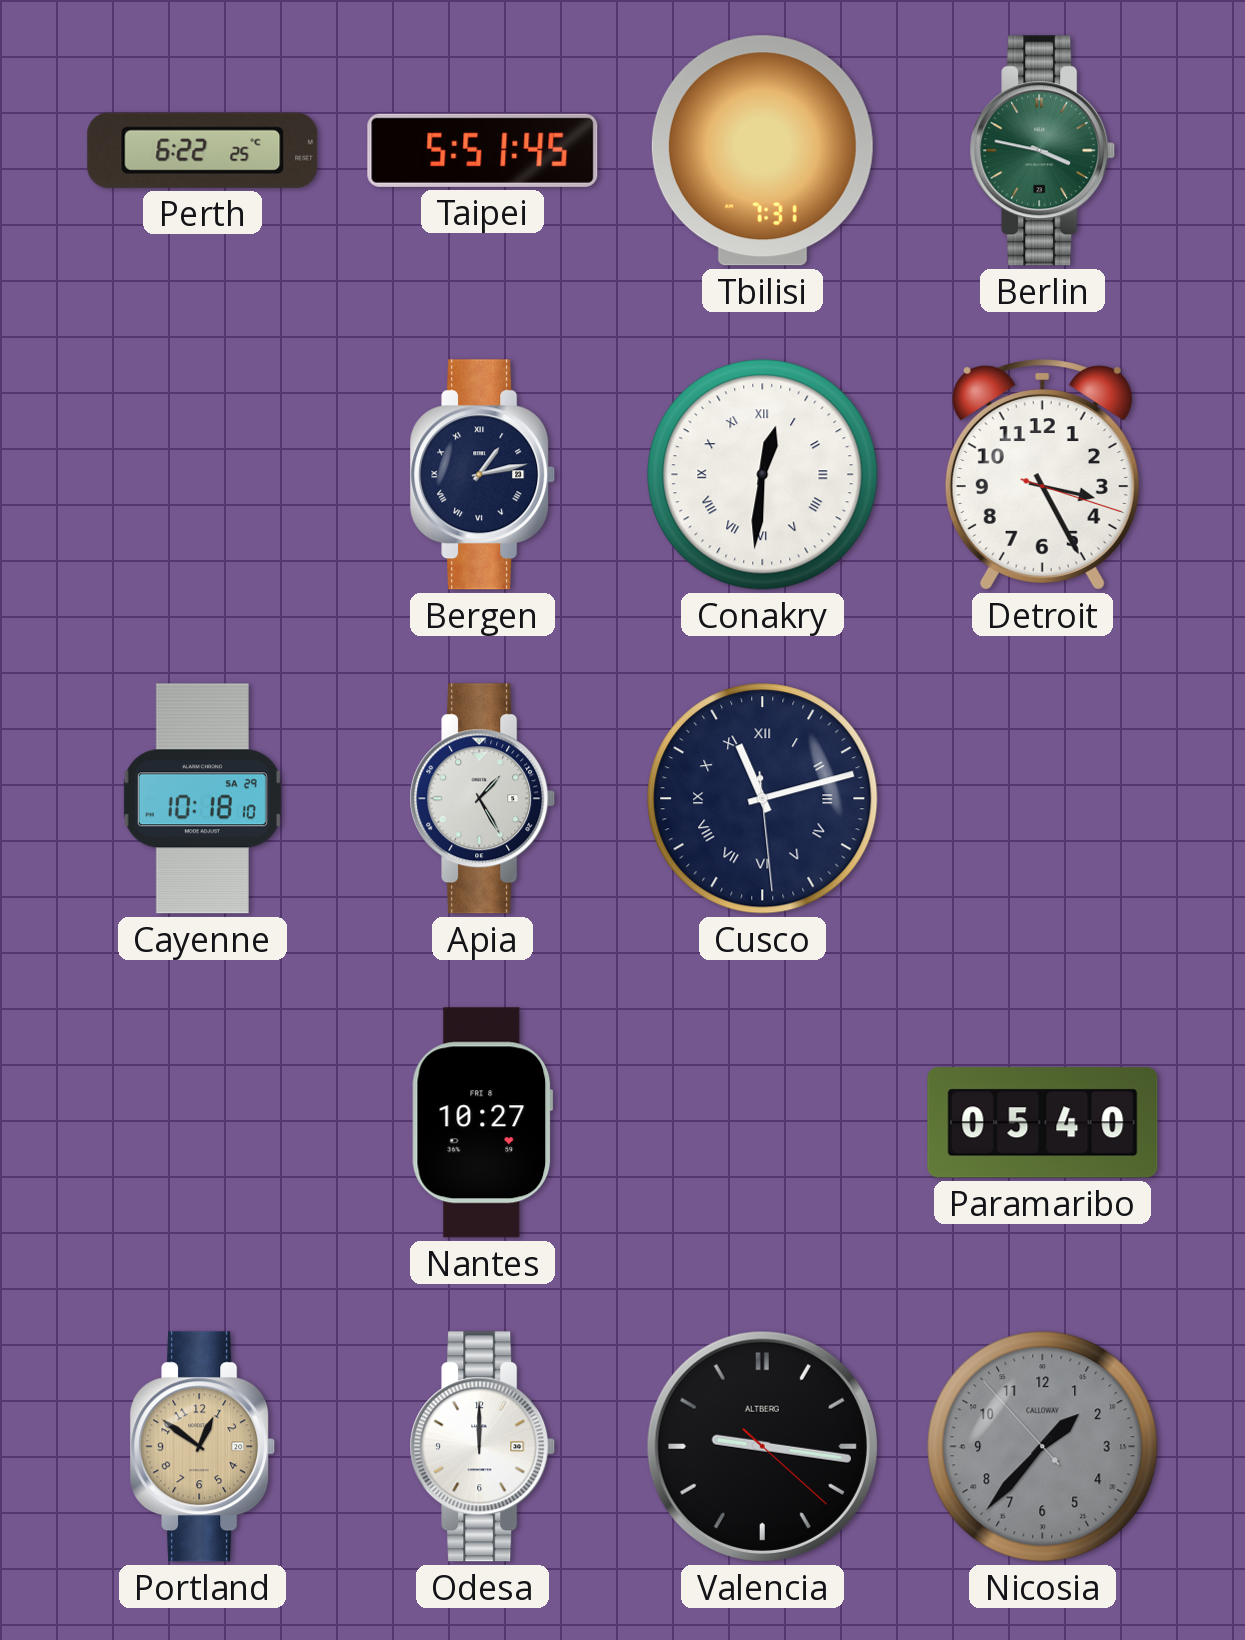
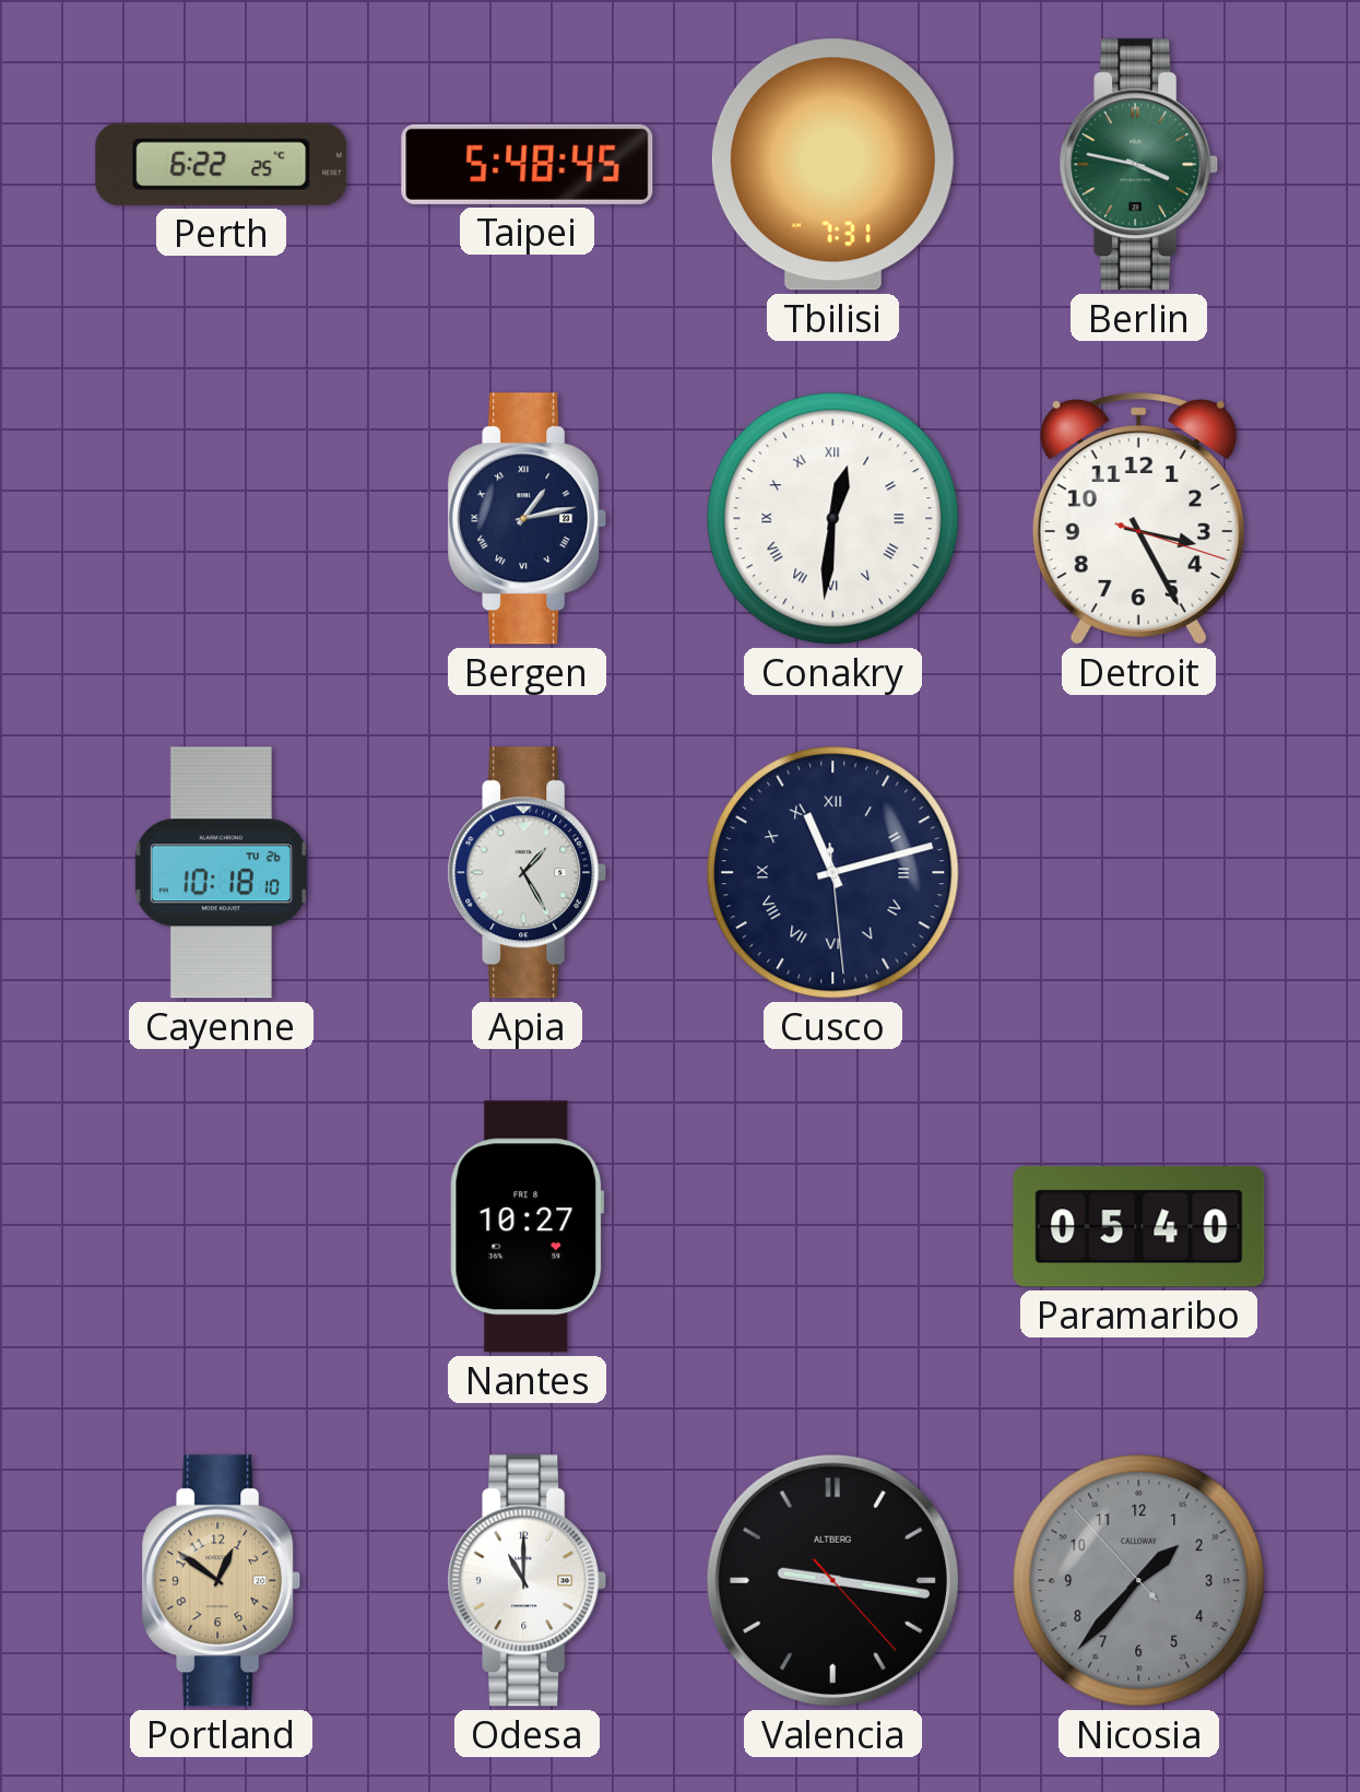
Taipei: 5:51 -> 5:48 (528, 164)
Cayenne date: SA 29 -> TU 26 (221, 873)
Odesa: 12:00 -> 11:00 (528, 1581)
Valencia: 9:16:22 -> 9:16:23 (832, 1580)
